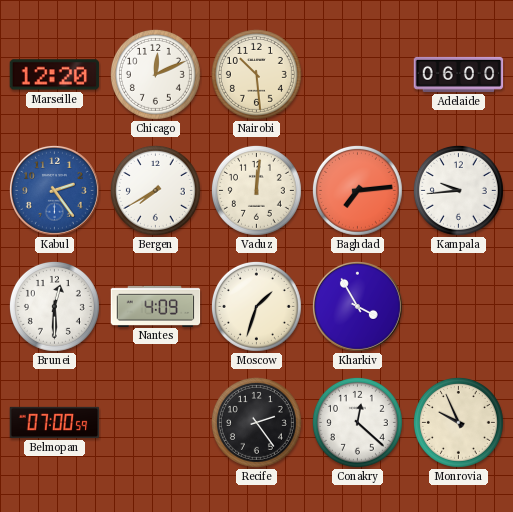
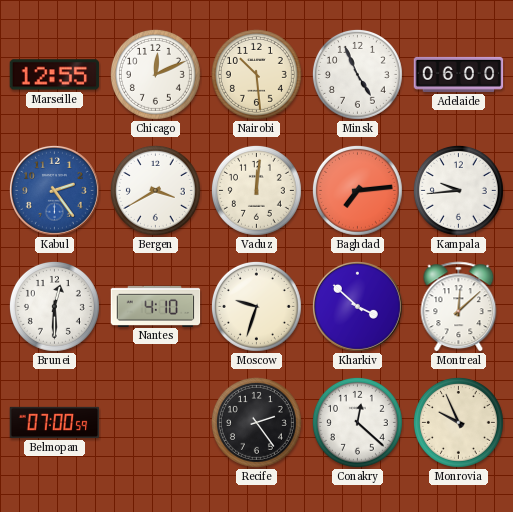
Marseille: 12:20 -> 12:55 (55, 75)
Minsk: none -> 4:56 (357, 74)
Bergen: 7:40 -> 3:40 (155, 190)
Nantes: 4:09 -> 4:10 (156, 306)
Moscow: 1:33 -> 9:33 (256, 306)
Kharkiv: 3:55 -> 3:52 (357, 306)
Montreal: none -> 12:08 (459, 307)
